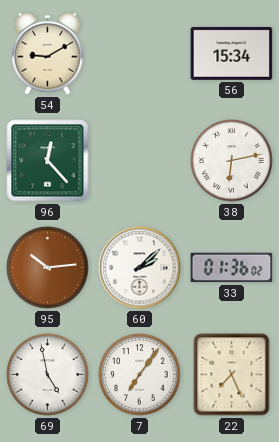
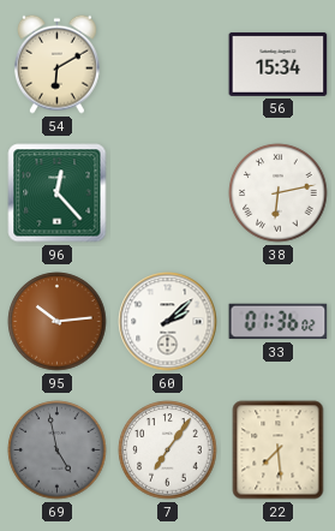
54: 9:10 -> 6:10 (56, 64)
69 dial: white -> grey (58, 451)
22: 7:26 -> 7:29 (279, 451)
